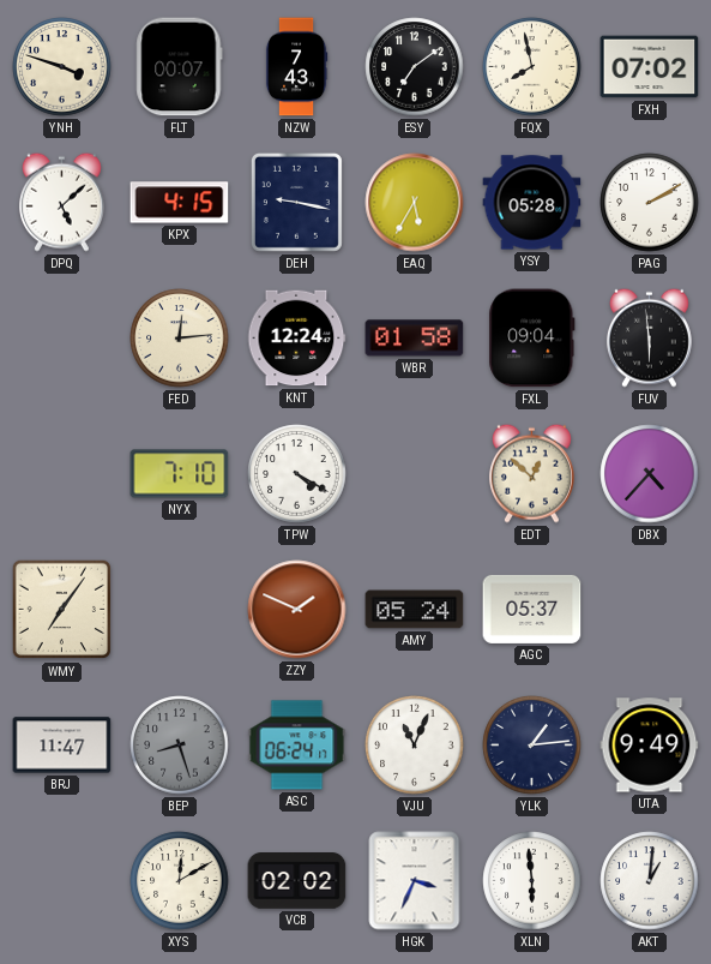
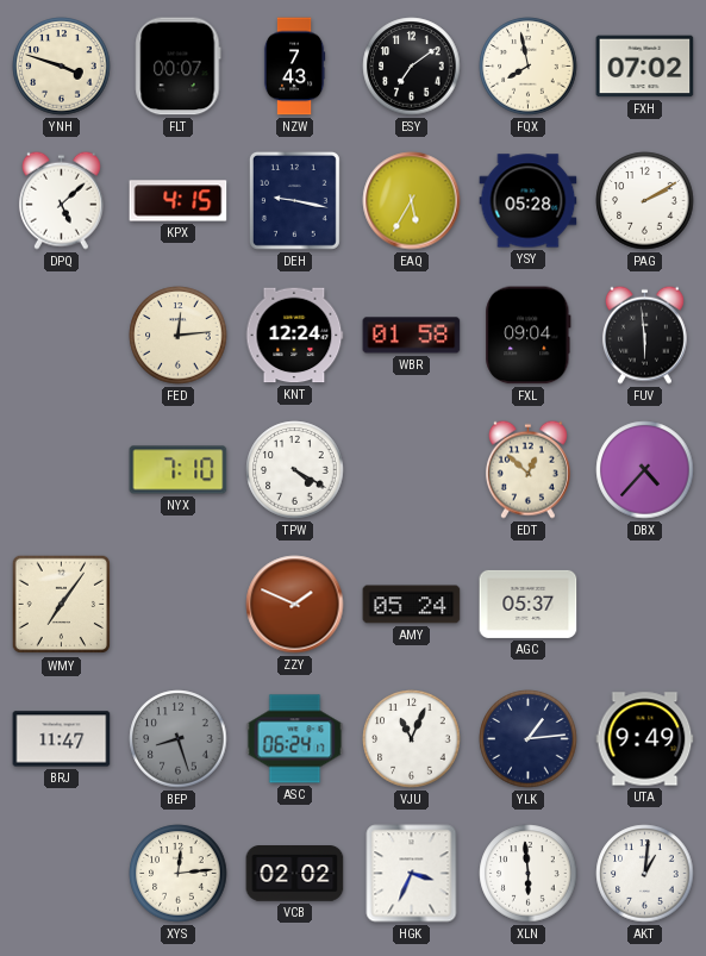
XYS: 12:10 -> 12:14 (179, 874)
